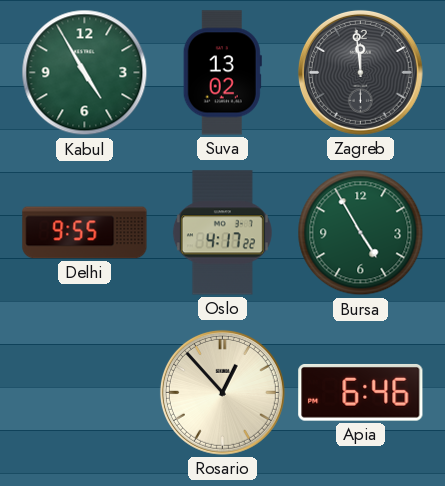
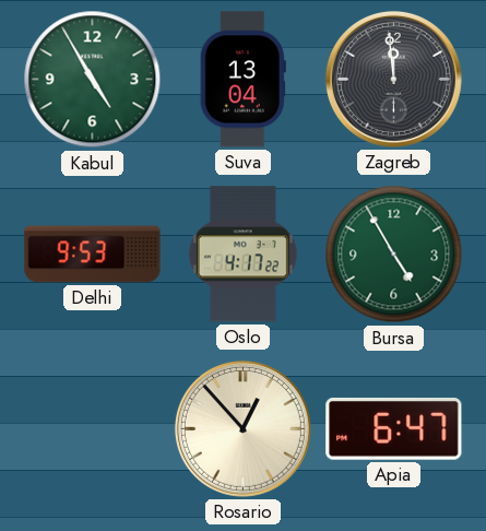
Suva: 13:02 -> 13:04 (242, 80)
Delhi: 9:55 -> 9:53 (93, 255)
Apia: 6:46 -> 6:47 (394, 428)
